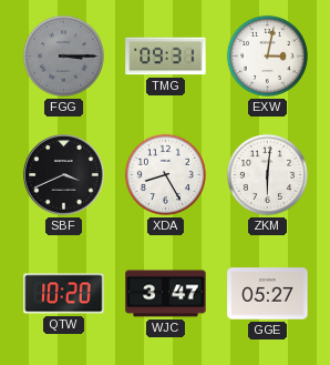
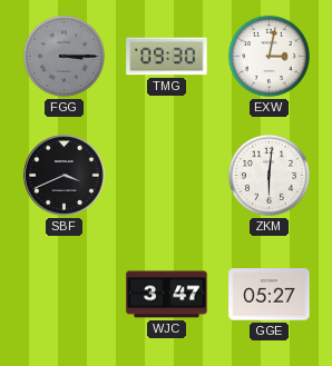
TMG: 09:31 -> 09:30 (167, 57)
XDA: 8:25 -> none (165, 174)
QTW: 10:20 -> none (64, 294)
